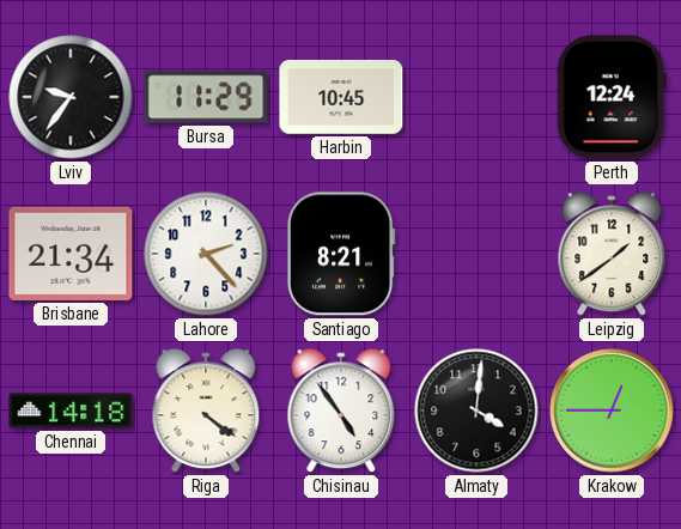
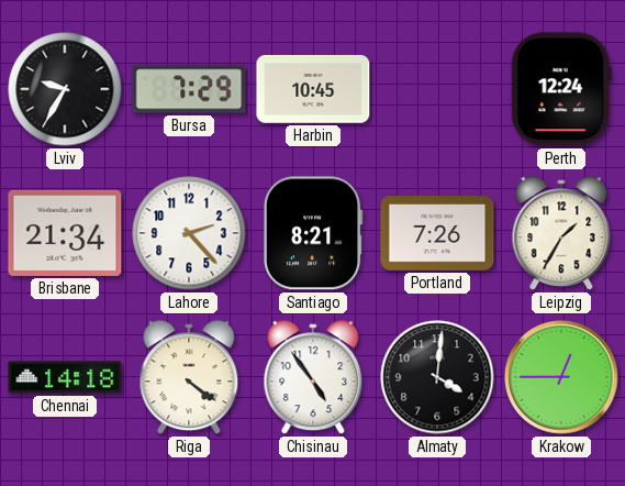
Lviv: 9:36 -> 9:35 (65, 89)
Bursa: 11:29 -> 7:29 (189, 89)
Portland: none -> 7:26 (437, 234)
Leipzig: 1:39 -> 1:35 (561, 234)
